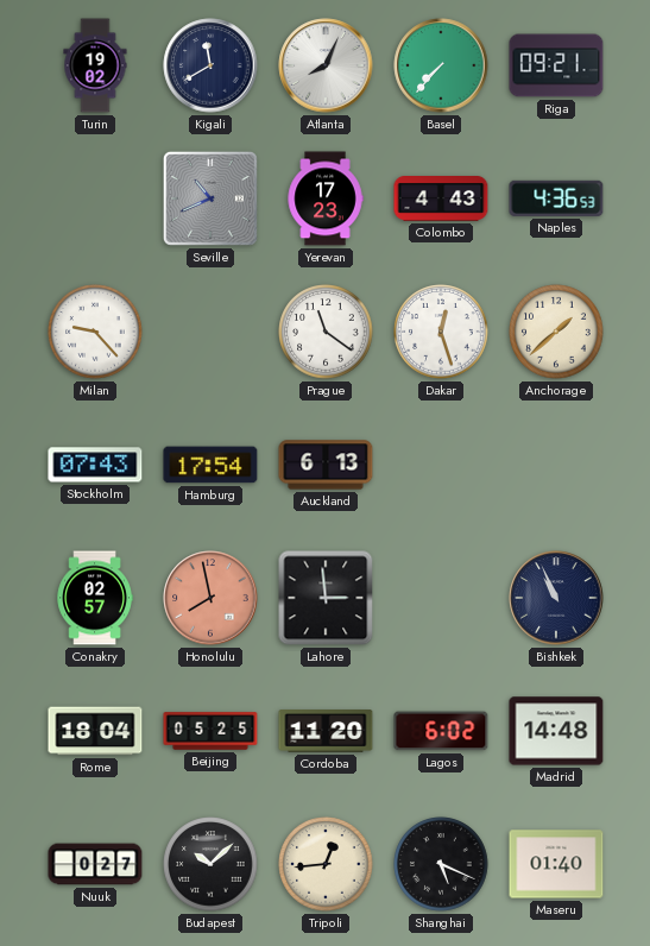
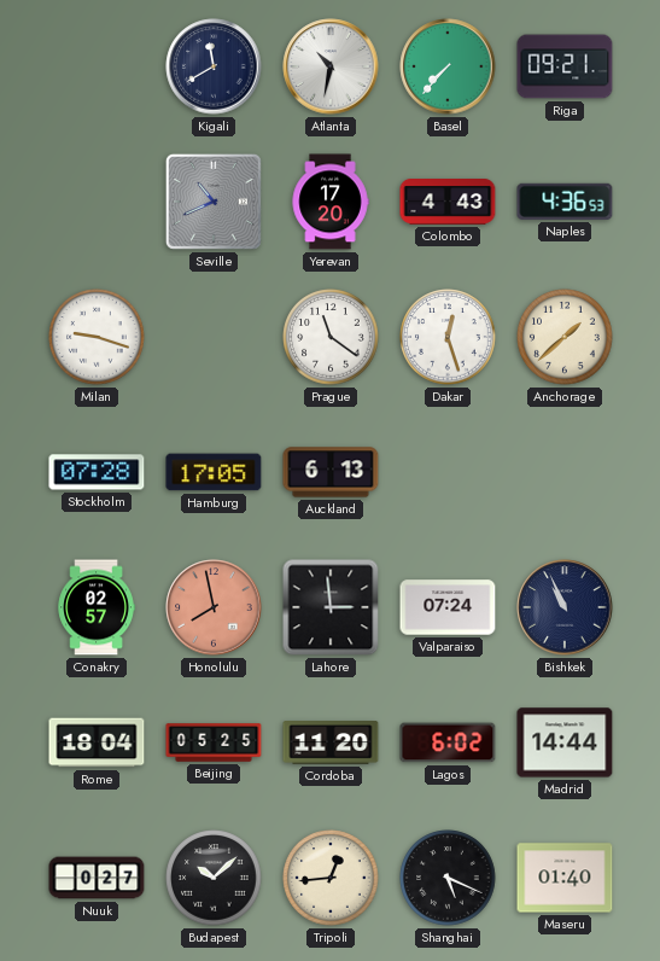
Turin: 19:02 -> none (95, 65)
Atlanta: 8:04 -> 10:32 (331, 66)
Yerevan: 17:23 -> 17:20 (331, 202)
Milan: 9:23 -> 9:18 (97, 337)
Stockholm: 07:43 -> 07:28 (97, 472)
Hamburg: 17:54 -> 17:05 (214, 472)
Valparaiso: none -> 07:24 (448, 607)
Madrid: 14:48 -> 14:44 (565, 742)
